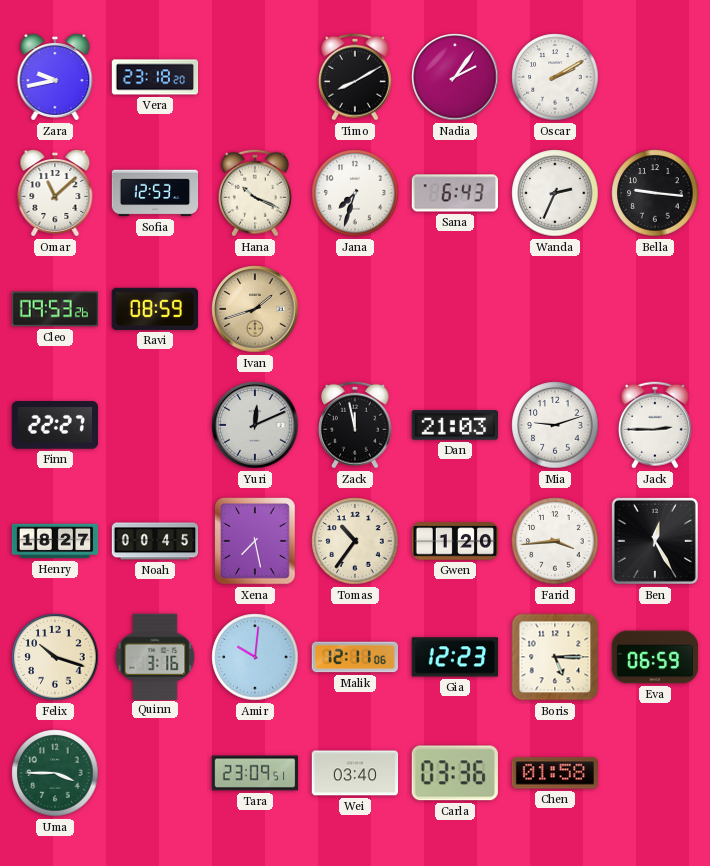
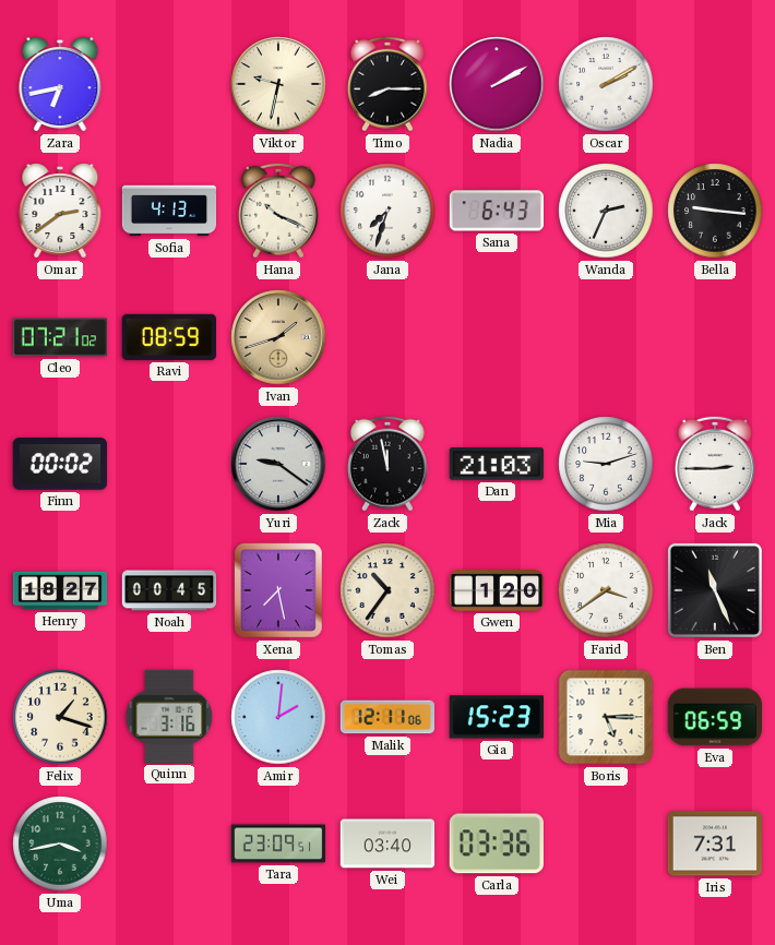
Zara: 9:43 -> 6:43 (60, 85)
Vera: 23:18 -> none (155, 77)
Viktor: none -> 9:32 (278, 84)
Timo: 8:10 -> 8:15 (388, 84)
Nadia: 2:06 -> 2:10 (497, 84)
Omar: 11:08 -> 2:39 (60, 212)
Sofia: 12:53 -> 4:13 (169, 211)
Cleo: 09:53 -> 07:21 (59, 337)
Finn: 22:27 -> 00:02 (59, 464)
Yuri: 12:11 -> 9:21 (278, 464)
Farid: 3:44 -> 3:39 (606, 590)
Ben: 12:25 -> 11:26 (715, 590)
Felix: 10:18 -> 1:18 (60, 717)
Amir: 10:01 -> 2:01 (278, 717)
Gia: 12:23 -> 15:23 (496, 717)
Uma: 3:45 -> 3:43 (60, 844)
Chen: 01:58 -> none (554, 773)
Iris: none -> 7:31 (715, 844)
